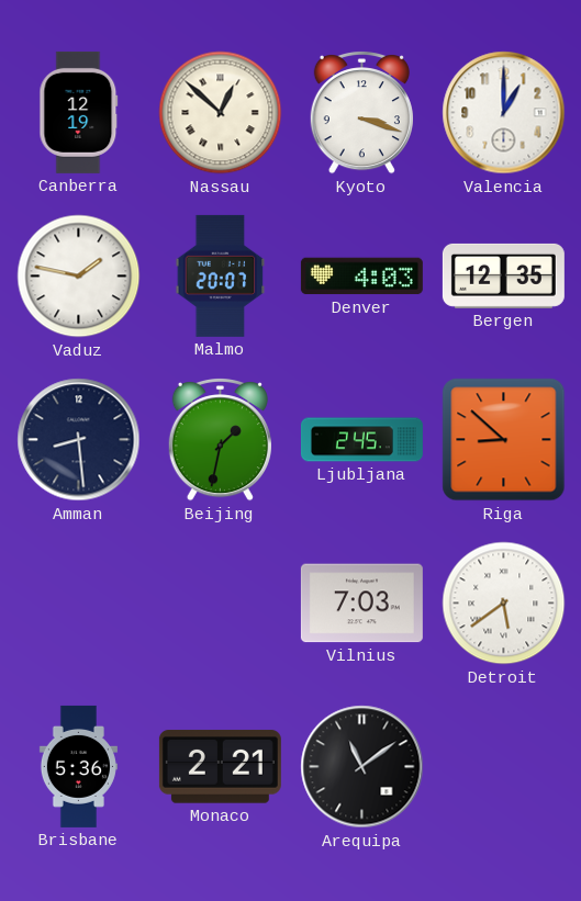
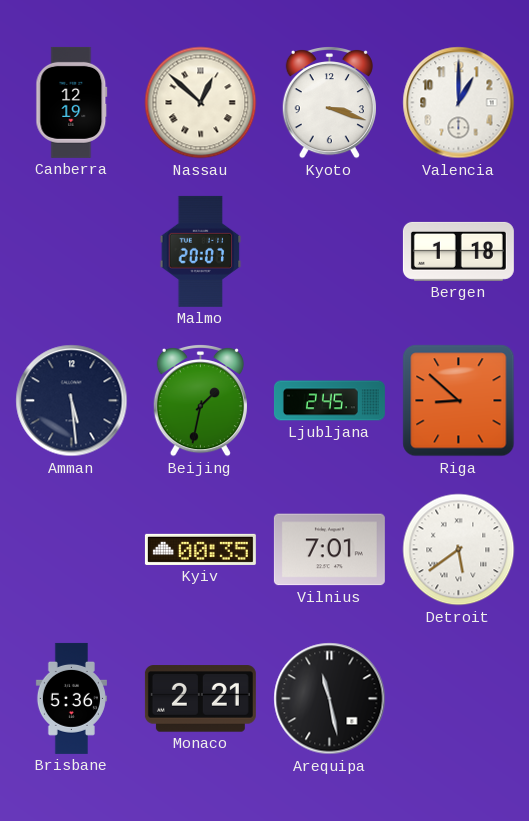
Vaduz: 1:47 -> none (79, 277)
Denver: 4:03 -> none (361, 277)
Bergen: 12:35 -> 1:18 (458, 251)
Amman: 8:29 -> 5:29 (72, 401)
Kyiv: none -> 00:35 (200, 549)
Vilnius: 7:03 -> 7:01 (329, 550)
Arequipa: 11:09 -> 11:28 (330, 699)
